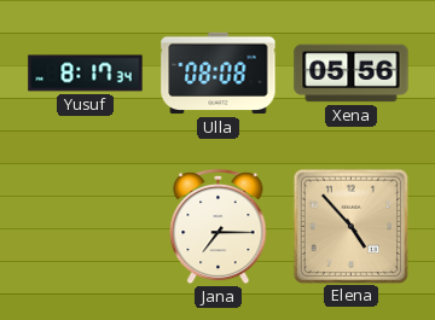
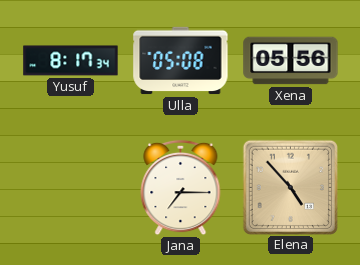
Ulla: 08:08 -> 05:08 (181, 61)
